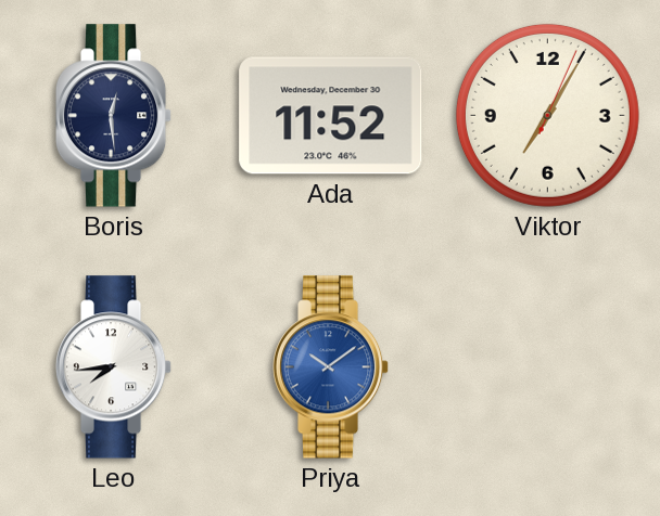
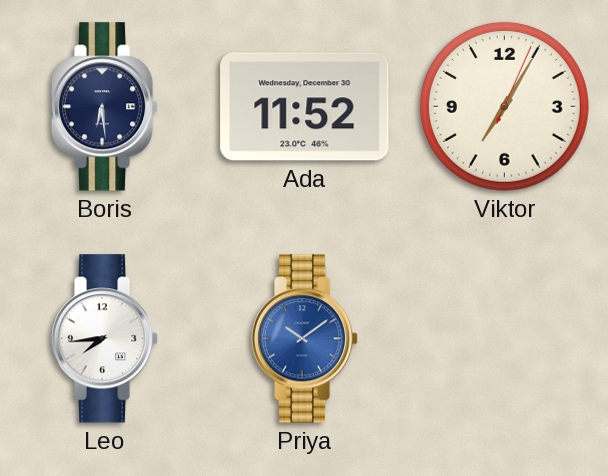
Boris: 12:29 -> 6:29 (105, 107)
